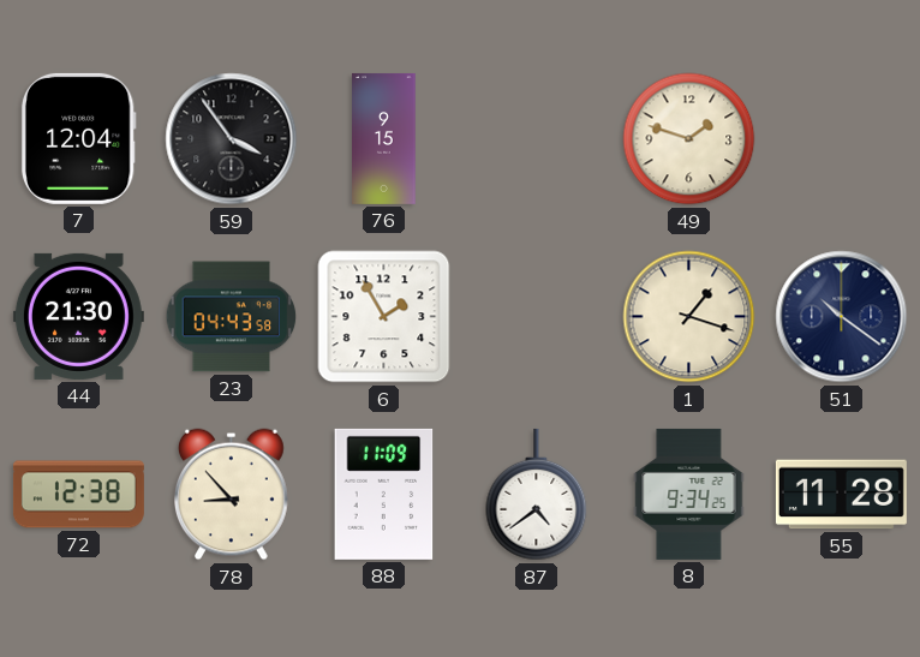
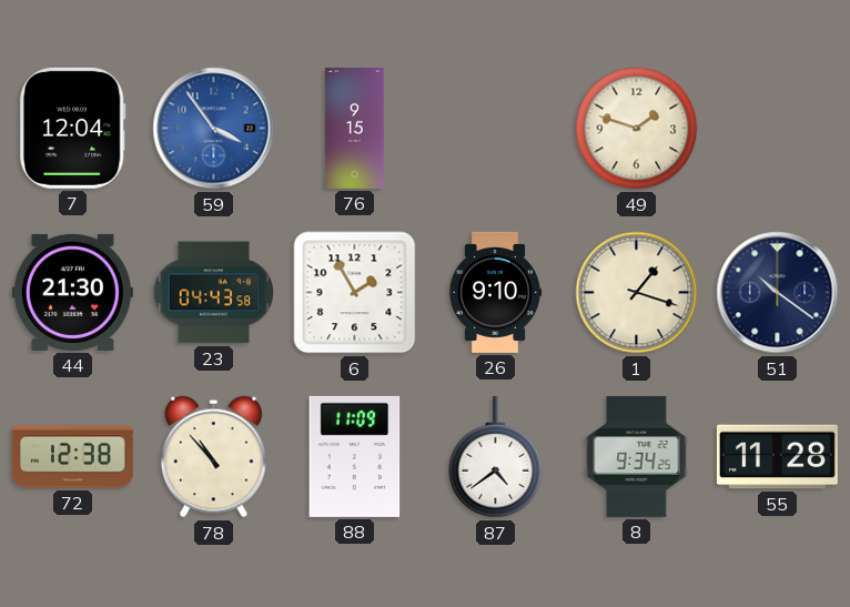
59 dial: black -> blue (214, 129)
26: none -> 9:10 (495, 292)
78: 8:53 -> 10:53 (214, 457)
